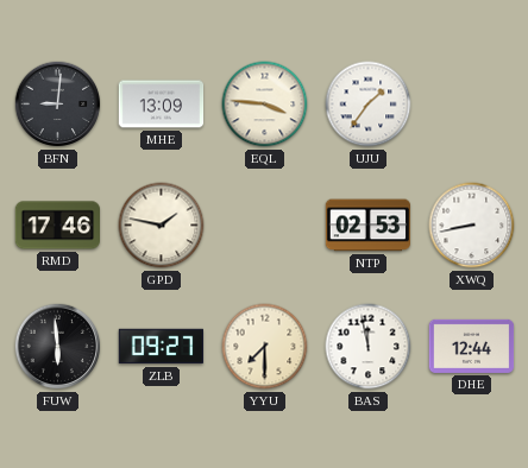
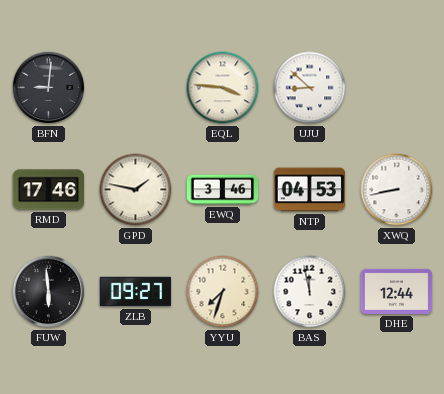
MHE: 13:09 -> none (162, 105)
UJU: 1:36 -> 8:52 (310, 88)
EWQ: none -> 3:46 (223, 190)
NTP: 02:53 -> 04:53 (309, 190)
YYU: 7:30 -> 7:33 (223, 292)
